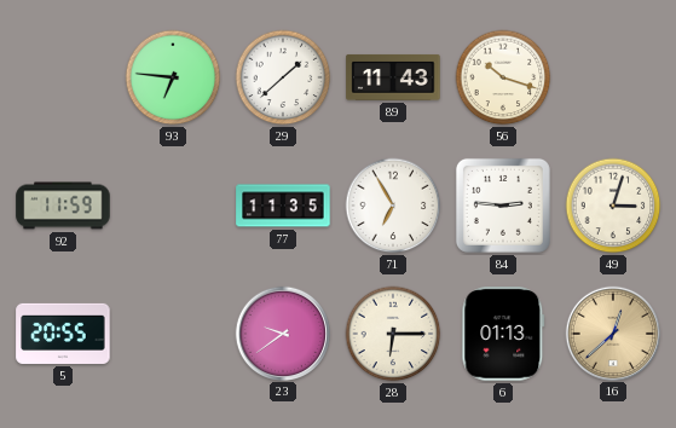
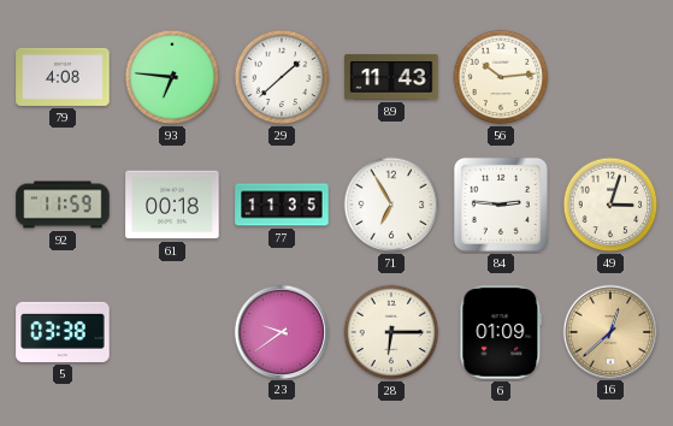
79: none -> 4:08 (63, 77)
56: 10:18 -> 10:14 (501, 77)
61: none -> 00:18 (172, 205)
5: 20:55 -> 03:38 (63, 332)
6: 01:13 -> 01:09 (501, 332)
